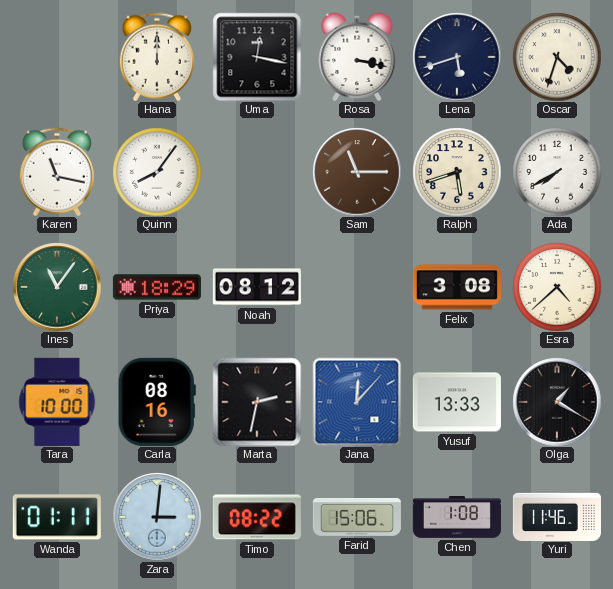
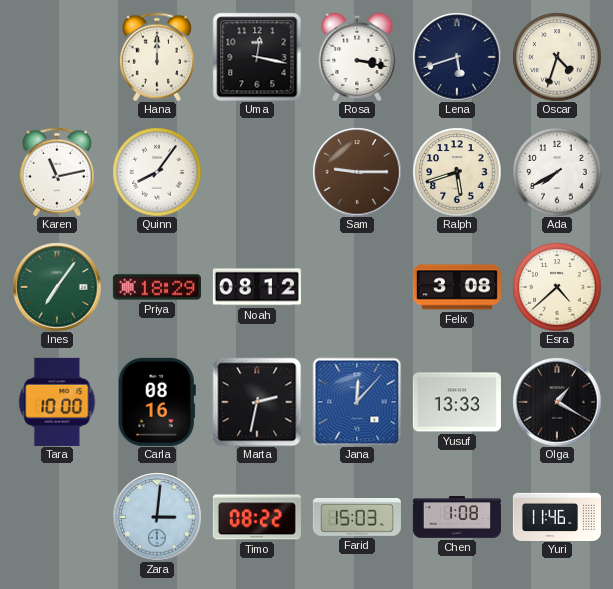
Karen: 11:17 -> 11:13 (57, 172)
Sam: 11:15 -> 9:15 (357, 172)
Ines: 11:06 -> 7:06 (57, 287)
Wanda: 01:11 -> none (57, 517)
Farid: 15:06 -> 15:03 (357, 518)
